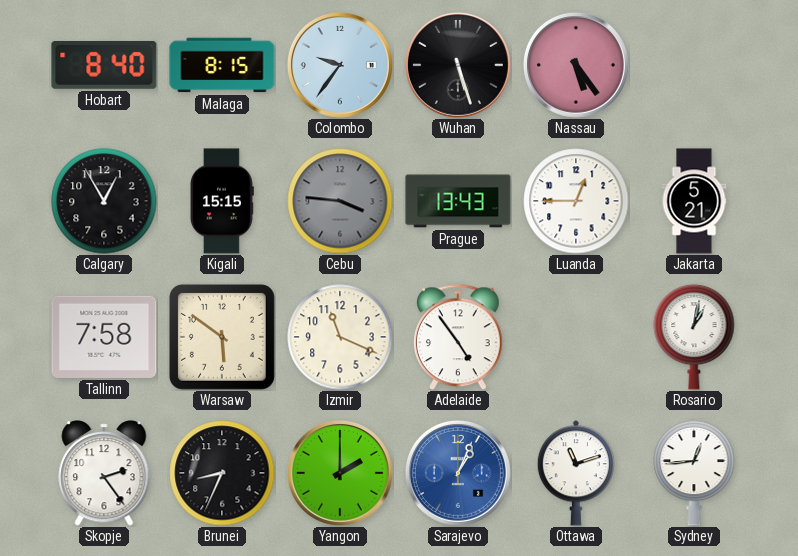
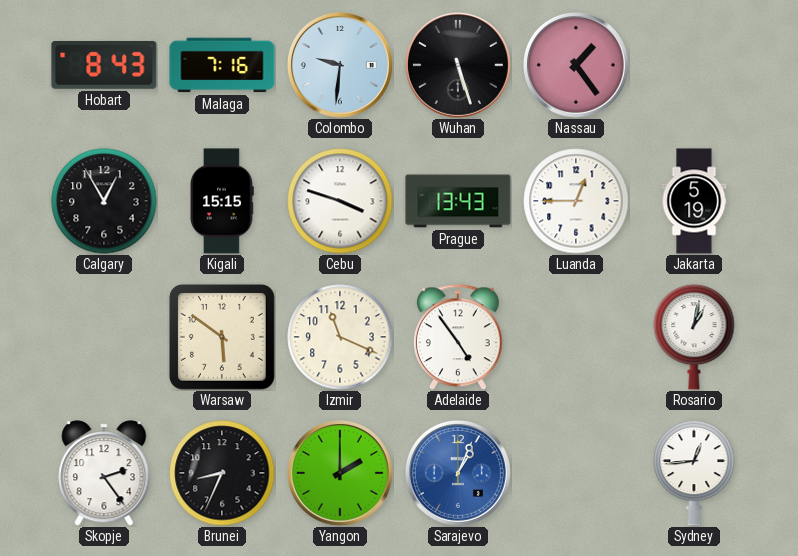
Hobart: 8:40 -> 8:43 (104, 65)
Malaga: 8:15 -> 7:16 (222, 65)
Colombo: 9:36 -> 9:31 (340, 65)
Nassau: 5:24 -> 1:24 (576, 65)
Cebu: 3:46 -> 3:48 (340, 201)
Cebu dial: grey -> white (340, 201)
Jakarta: 5:21 -> 5:19 (694, 201)
Tallinn: 7:58 -> none (104, 337)
Ottawa: 11:12 -> none (576, 473)
